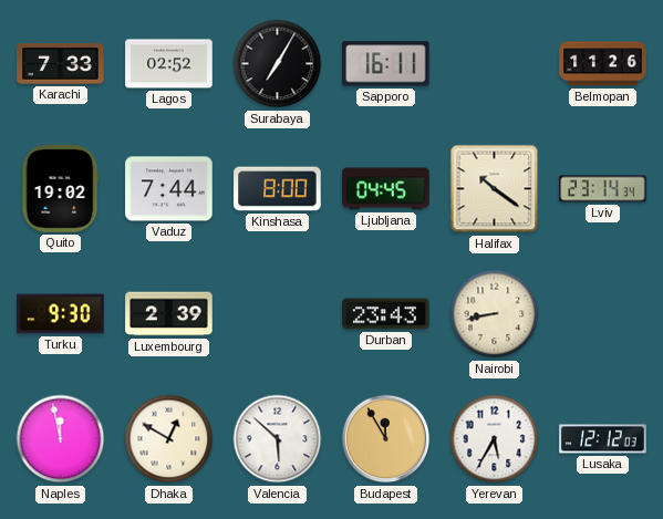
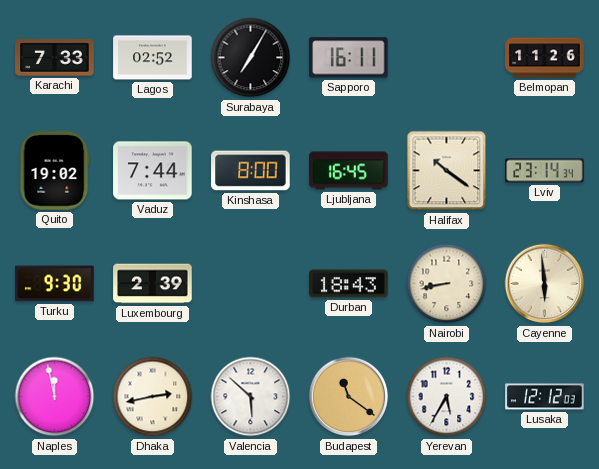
Ljubljana: 04:45 -> 16:45 (349, 171)
Durban: 23:43 -> 18:43 (349, 284)
Cayenne: none -> 5:59 (545, 284)
Dhaka: 12:50 -> 2:43 (153, 397)
Budapest: 11:55 -> 11:21 (349, 397)
